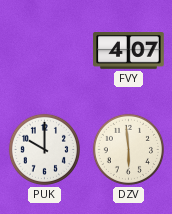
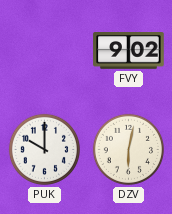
FVY: 4:07 -> 9:02 (129, 51)
DZV: 5:59 -> 6:02 (128, 149)
